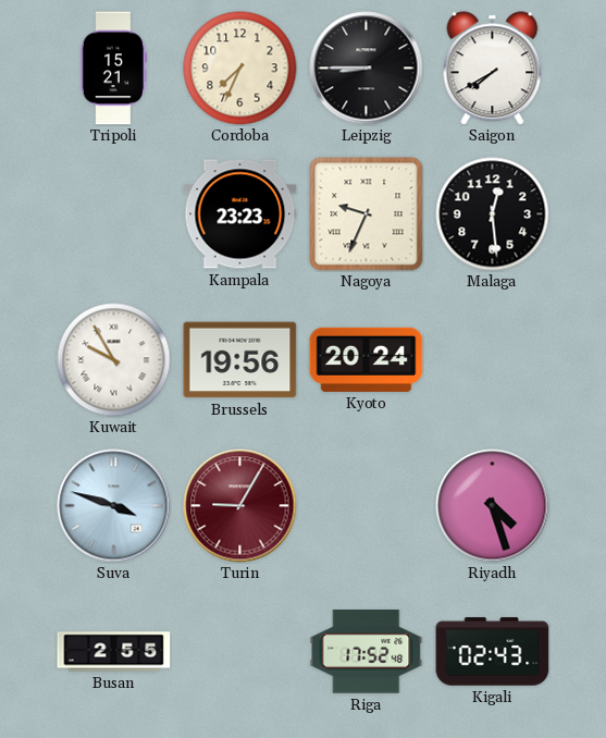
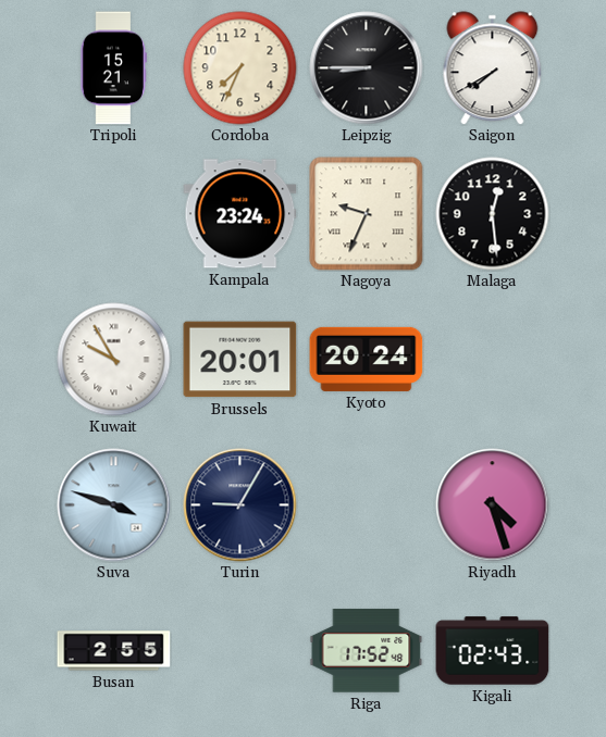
Kampala: 23:23 -> 23:24 (240, 214)
Brussels: 19:56 -> 20:01 (240, 360)
Turin dial: burgundy -> navy (240, 505)
